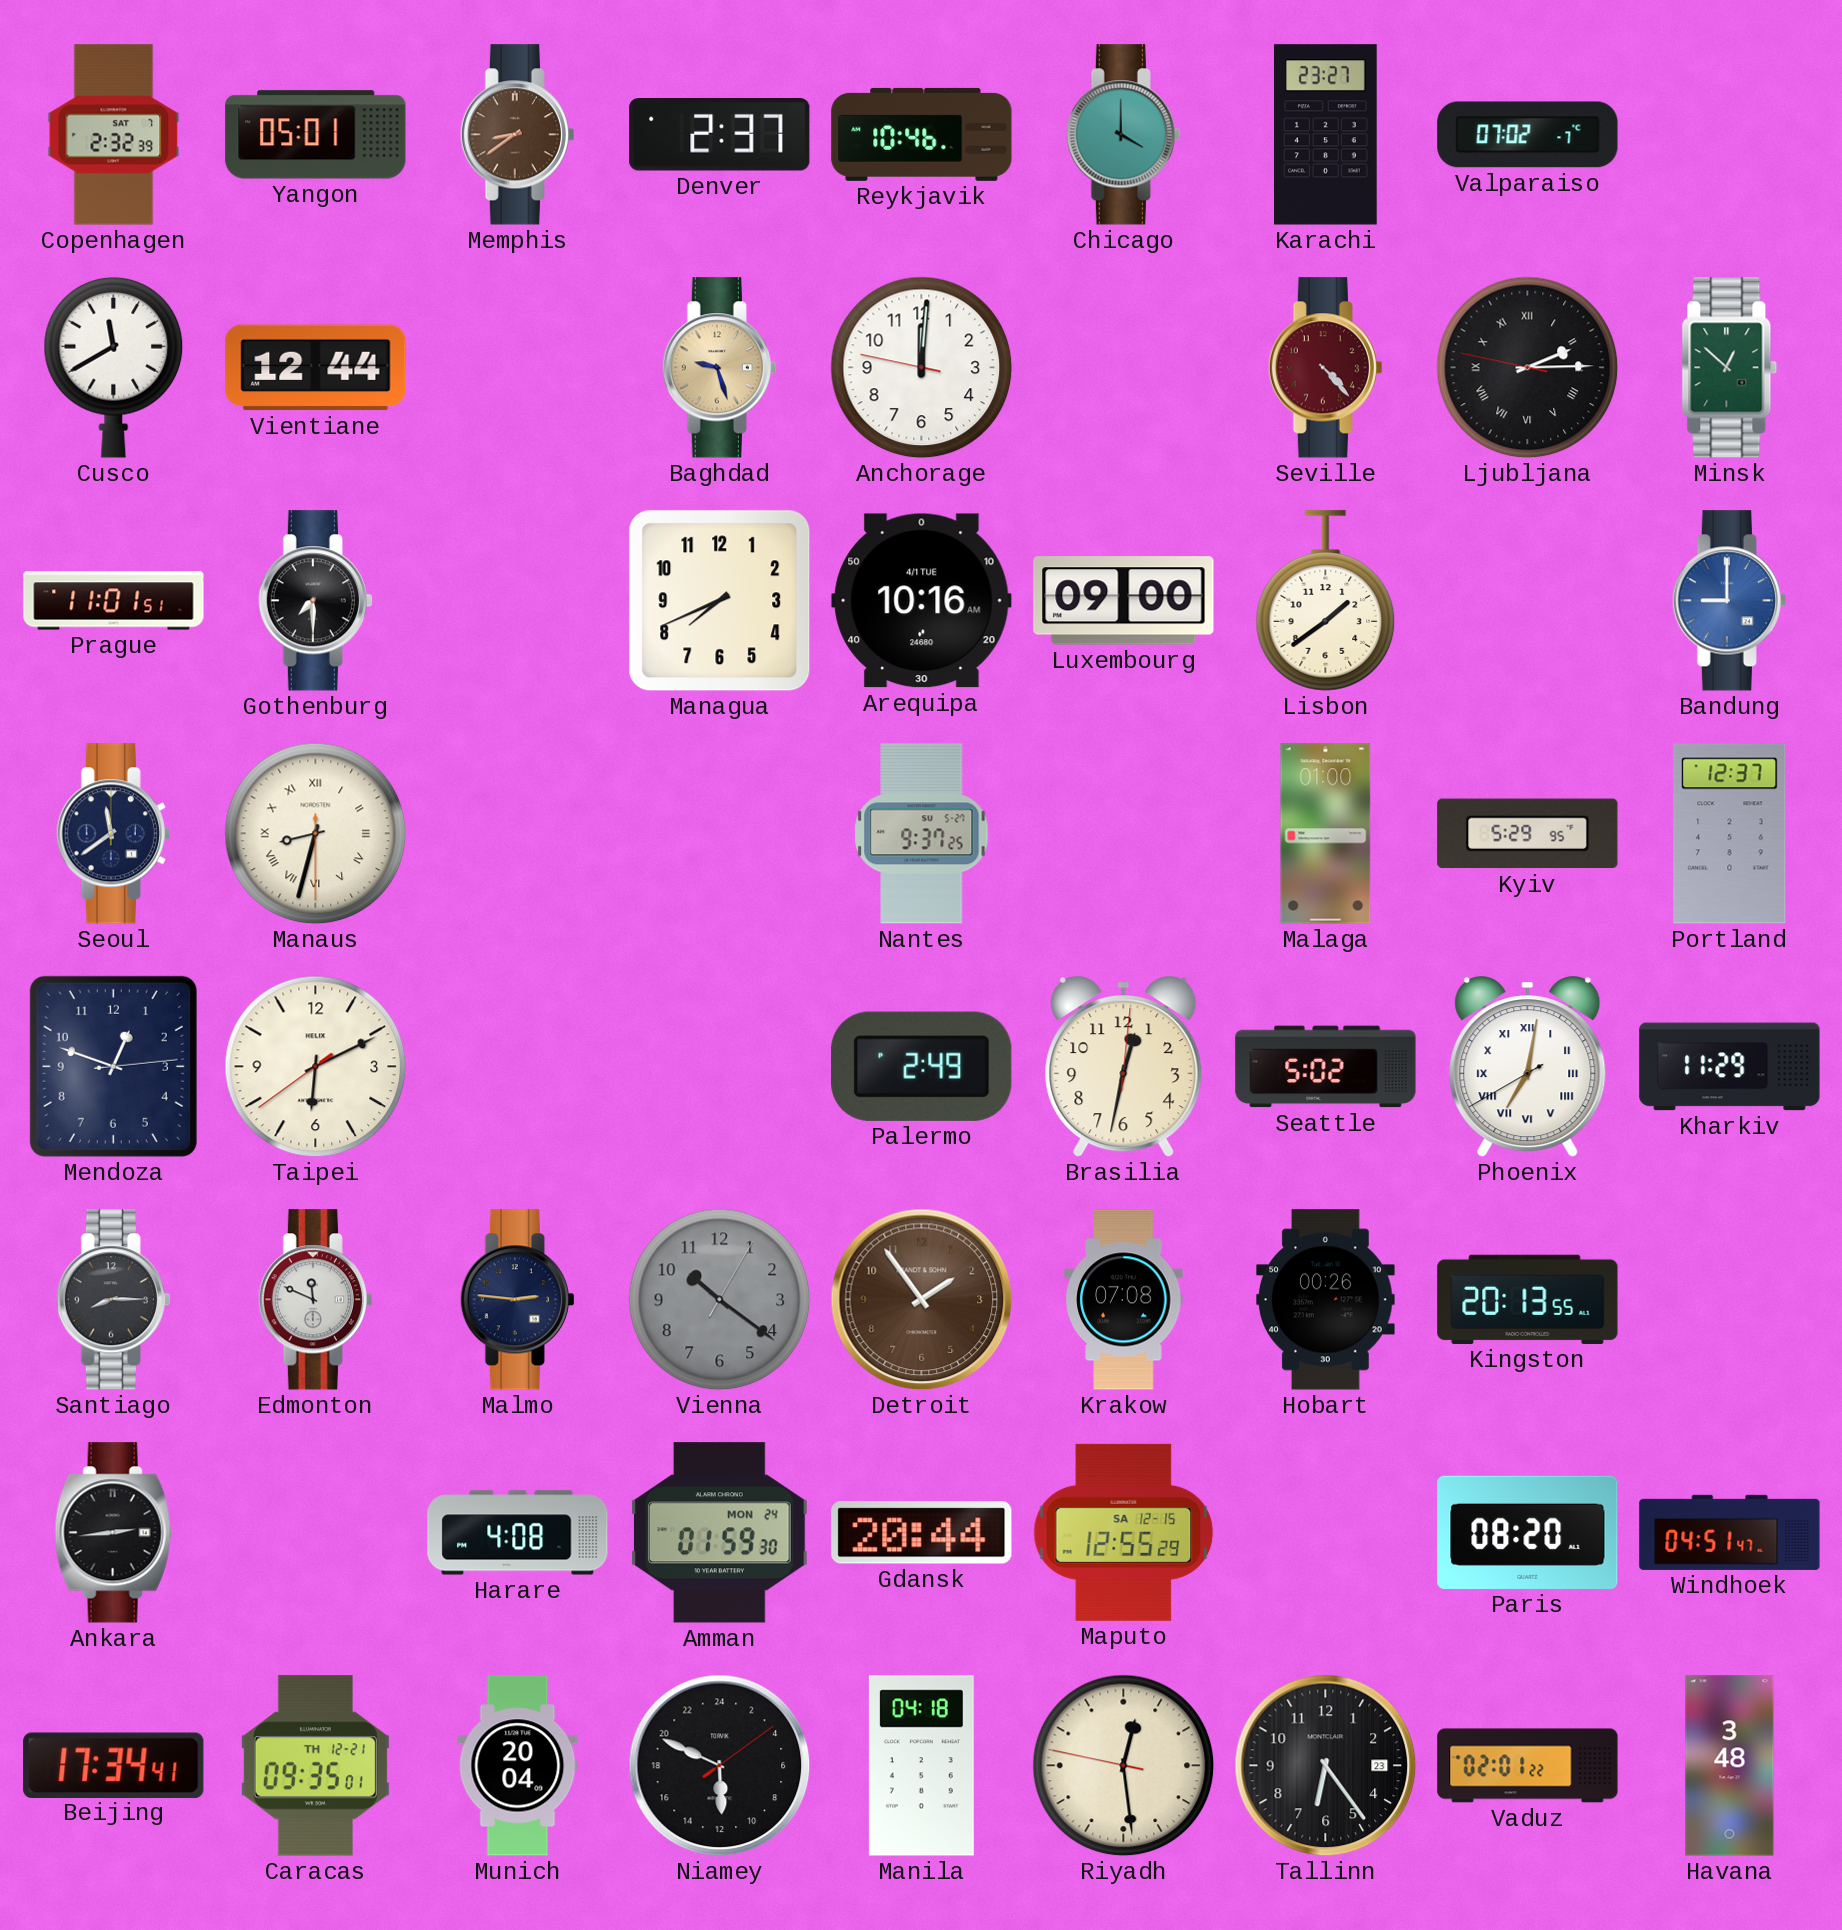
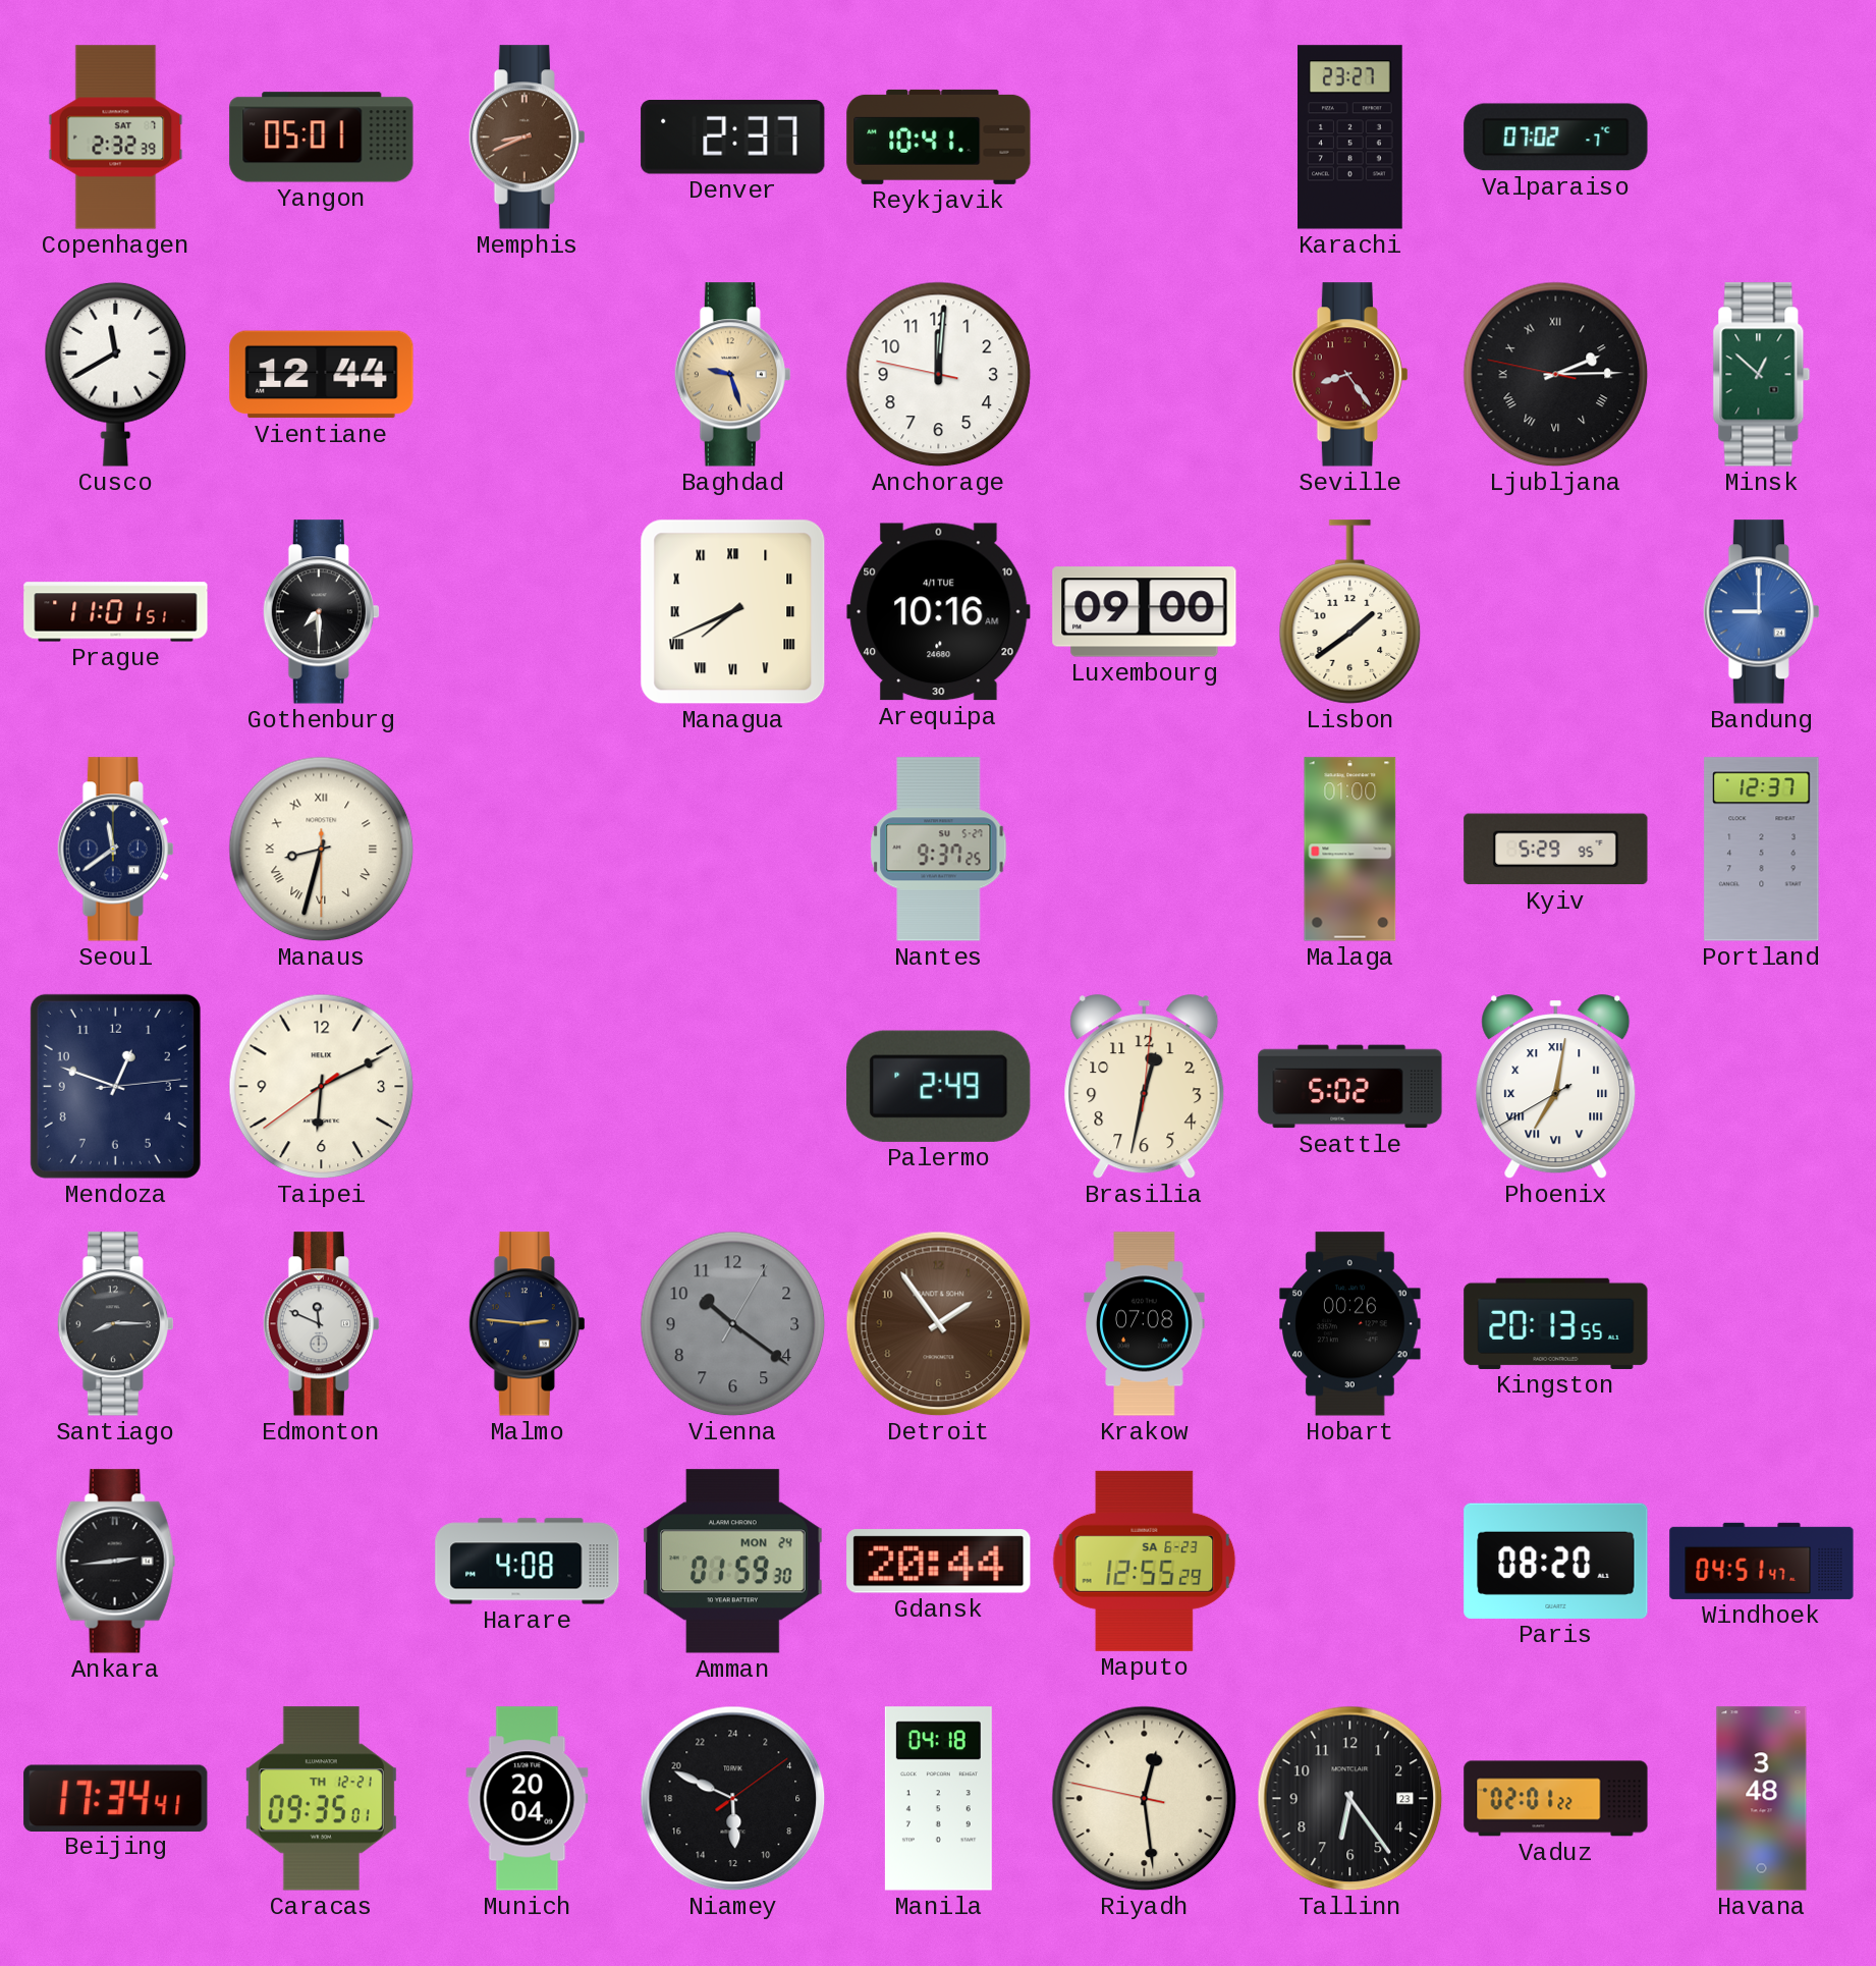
Memphis: 8:39 -> 8:41 (527, 138)
Reykjavik: 10:46 -> 10:41 (939, 136)
Chicago: 4:00 -> none (1123, 135)
Seville: 4:23 -> 8:24 (1349, 375)
Managua numerals: Arabic -> Roman (733, 612)
Kharkiv: 11:29 -> none (1730, 1067)
Maputo date: SA 12-15 -> SA 6-23 (1145, 1561)
